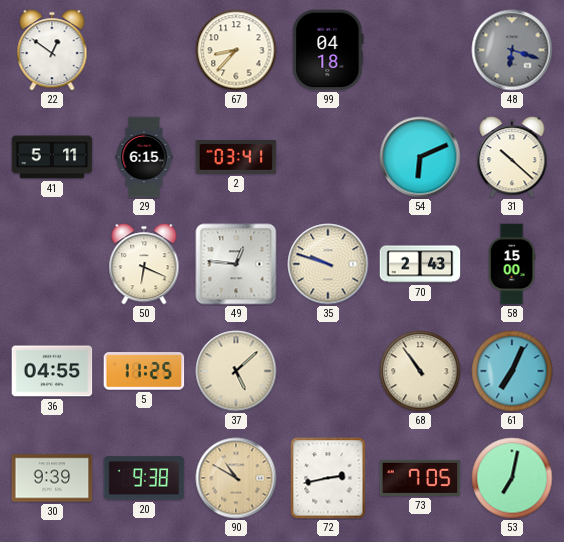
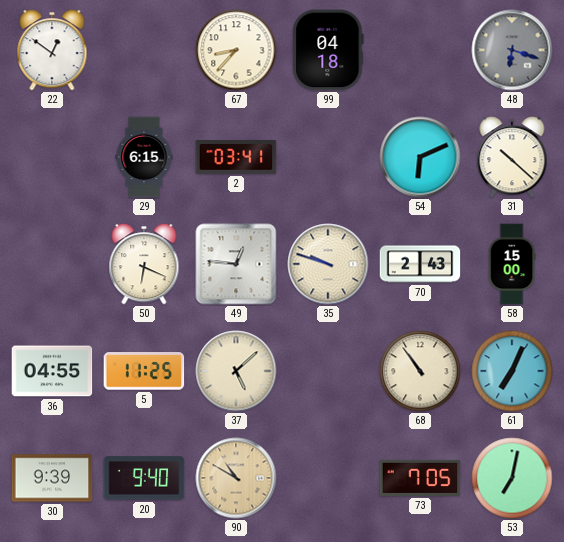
41: 5:11 -> none (52, 157)
20: 9:38 -> 9:40 (144, 478)
72: 2:43 -> none (328, 478)
